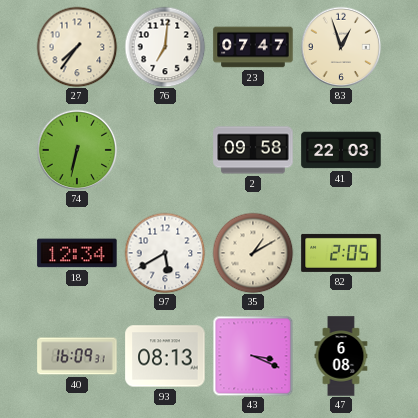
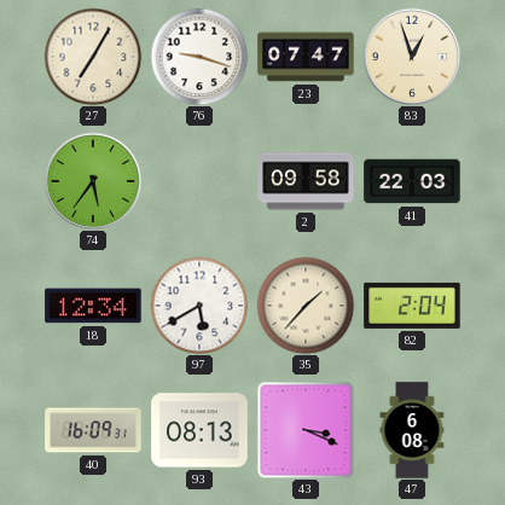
27: 7:36 -> 7:05 (93, 57)
76: 7:01 -> 9:18 (199, 57)
74: 6:32 -> 5:36 (93, 181)
35: 1:10 -> 1:37 (306, 306)
82: 2:05 -> 2:04 (412, 306)
